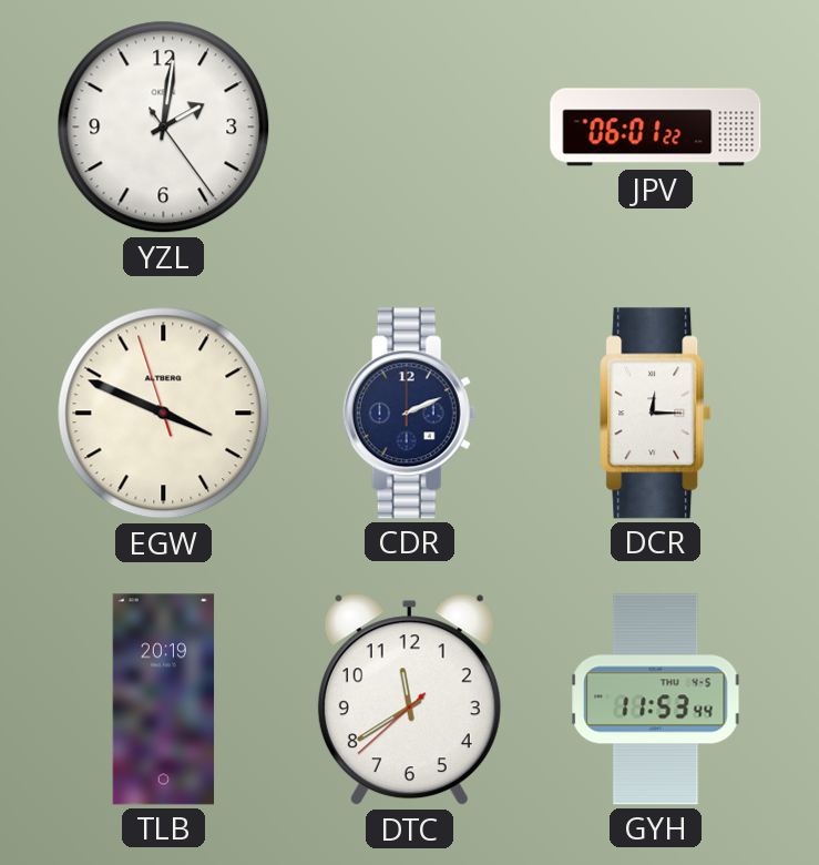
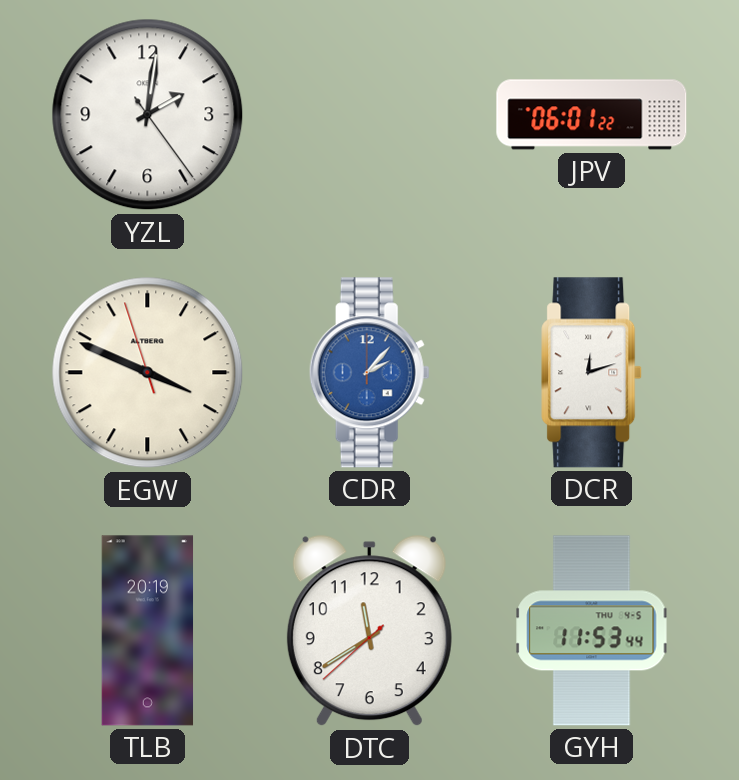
CDR: 2:11 -> 2:07 (369, 373)
CDR dial: navy -> blue (369, 373)
DCR: 12:15 -> 12:12 (592, 373)
